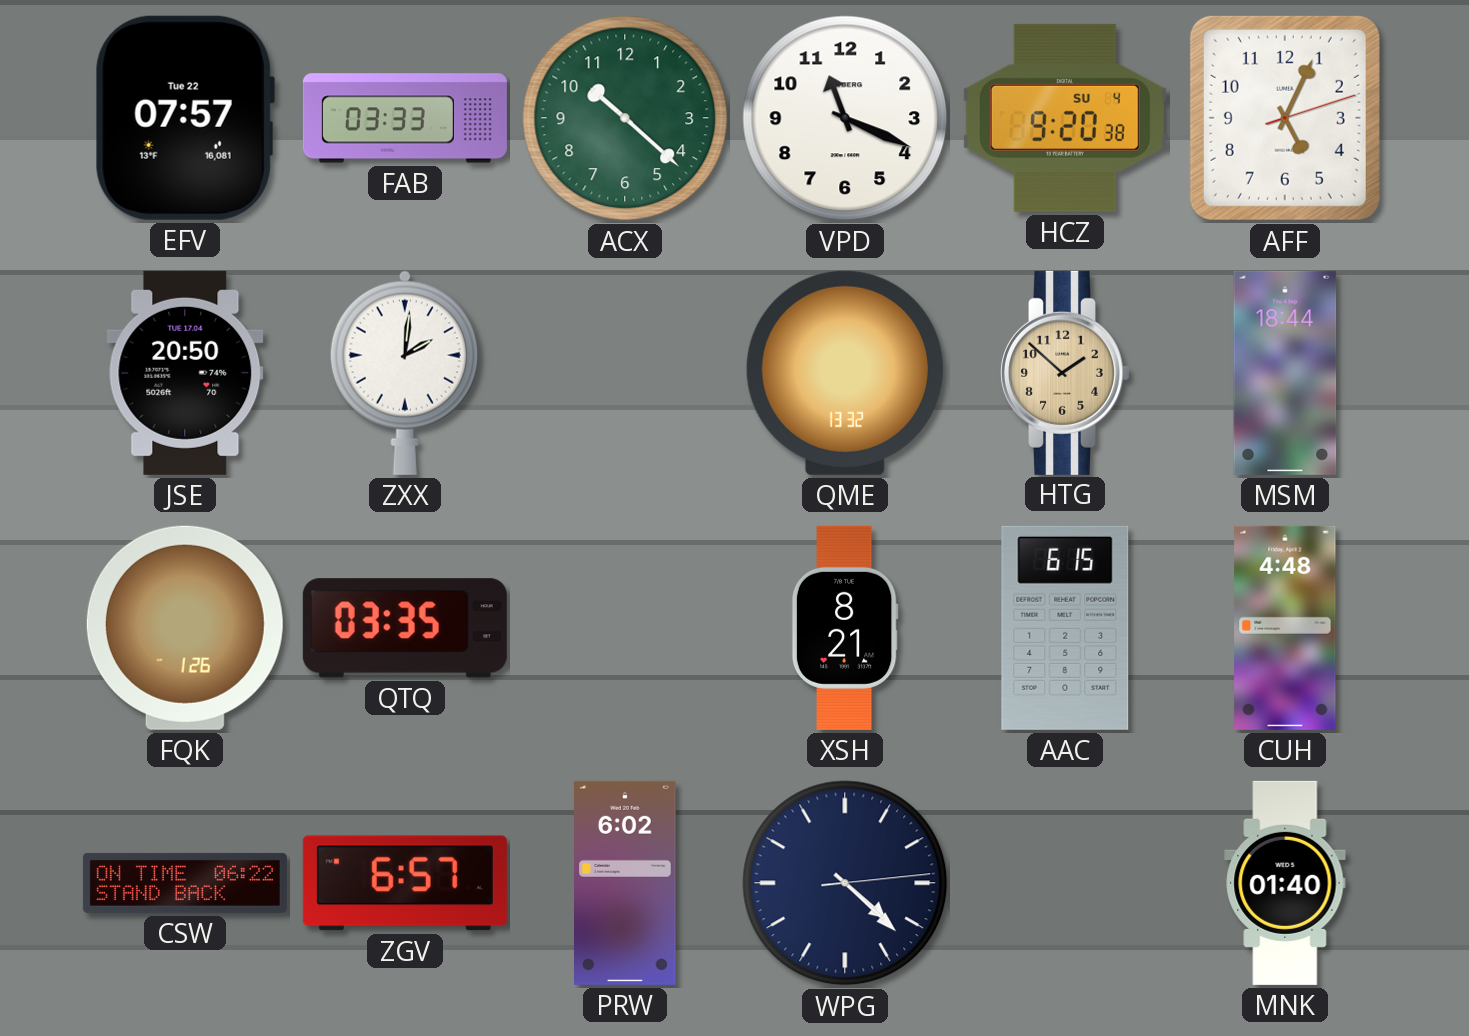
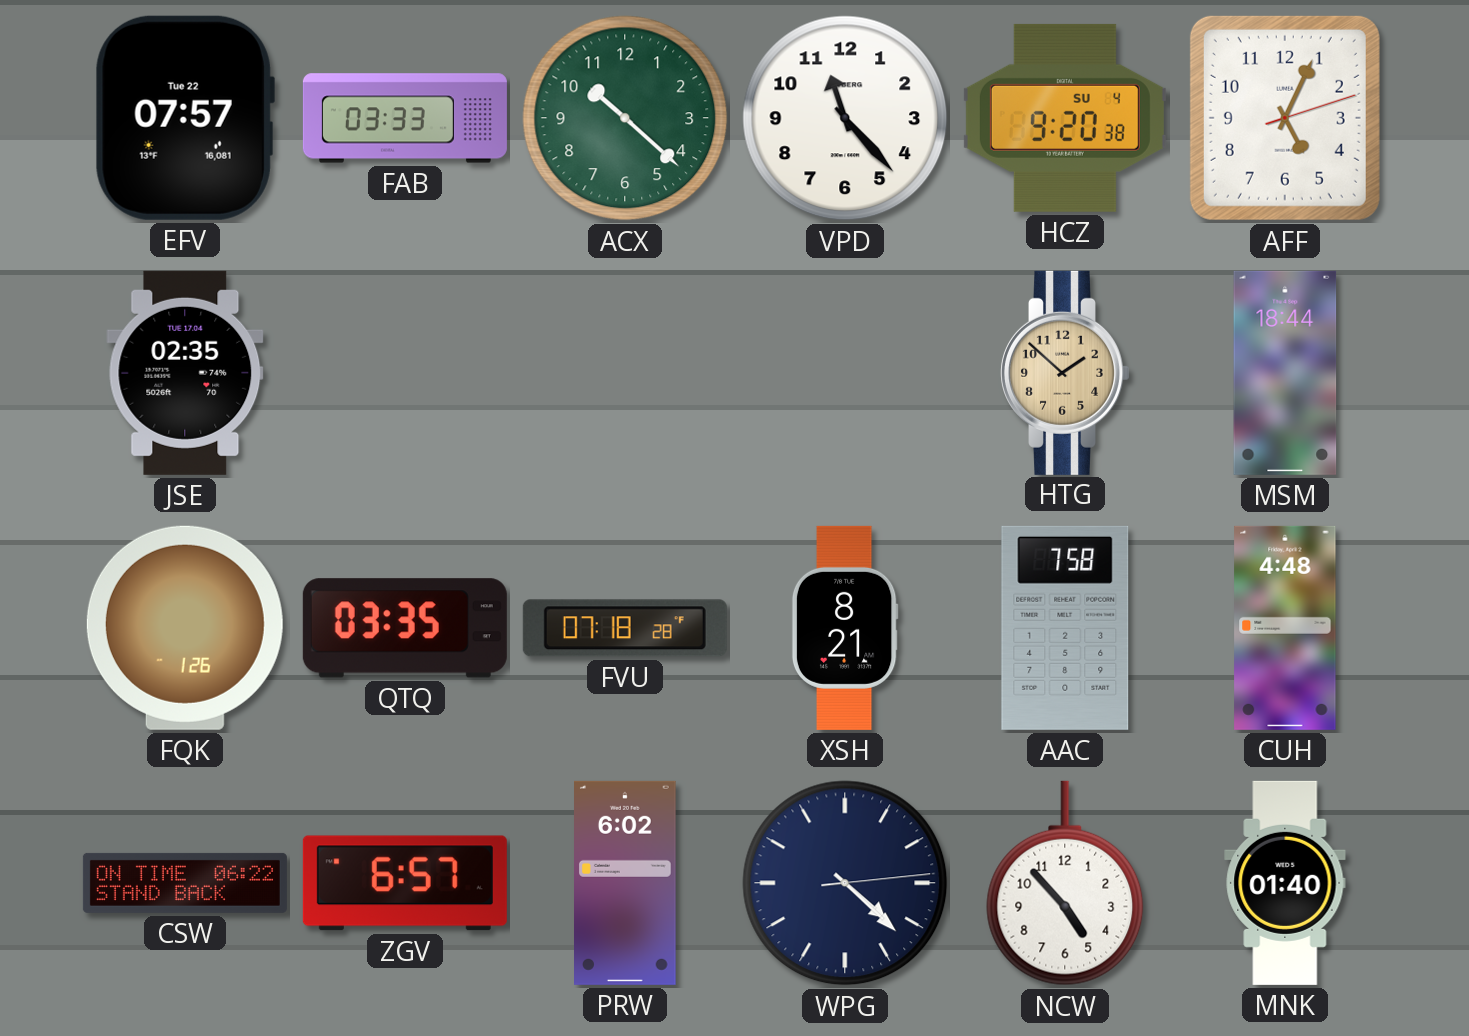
VPD: 11:19 -> 11:23 (845, 118)
JSE: 20:50 -> 02:35 (185, 373)
ZXX: 2:01 -> none (405, 373)
QME: 13:32 -> none (845, 373)
FVU: none -> 07:18 (625, 628)
AAC: 6:15 -> 7:58 (1065, 628)
NCW: none -> 4:53 (1065, 883)
